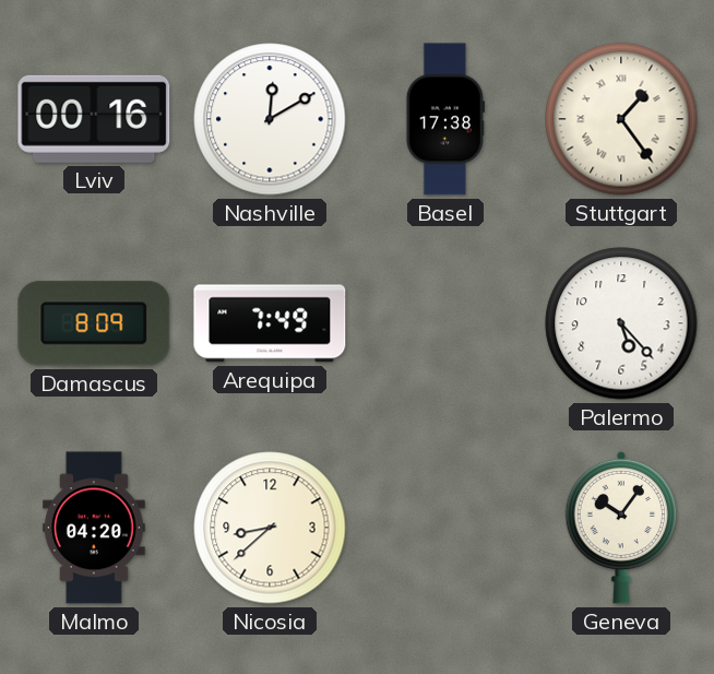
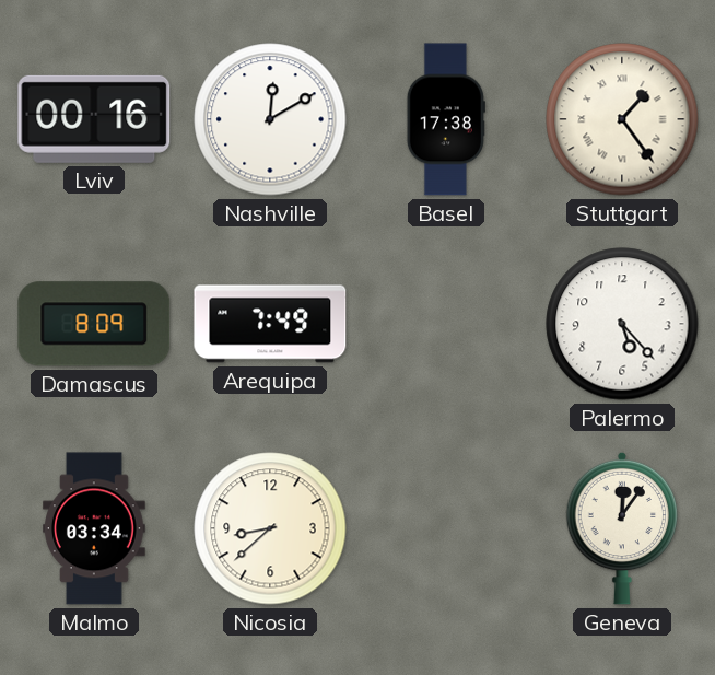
Malmo: 04:20 -> 03:34 (95, 528)
Geneva: 10:06 -> 12:06 (622, 528)
